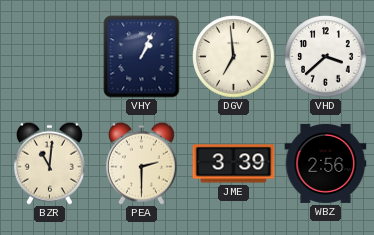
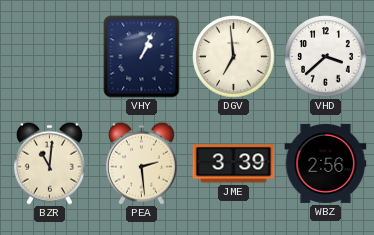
PEA: 2:30 -> 2:29 (141, 163)
